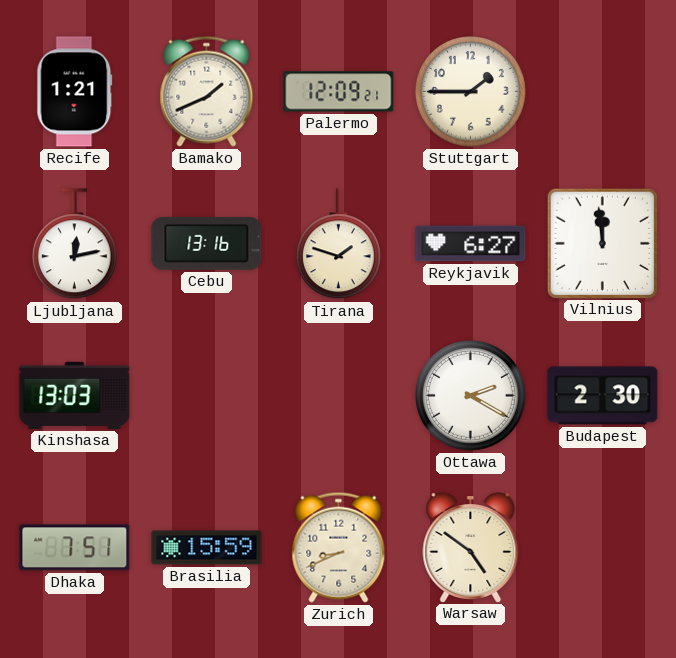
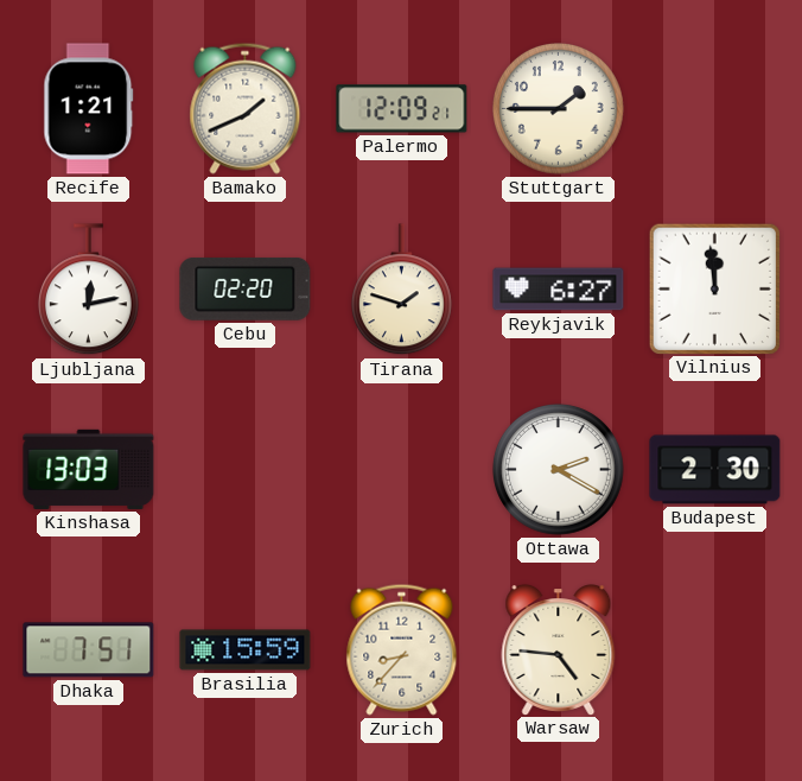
Cebu: 13:16 -> 02:20 (246, 288)
Zurich: 8:41 -> 8:37 (402, 649)
Warsaw: 4:51 -> 4:46 (559, 650)
